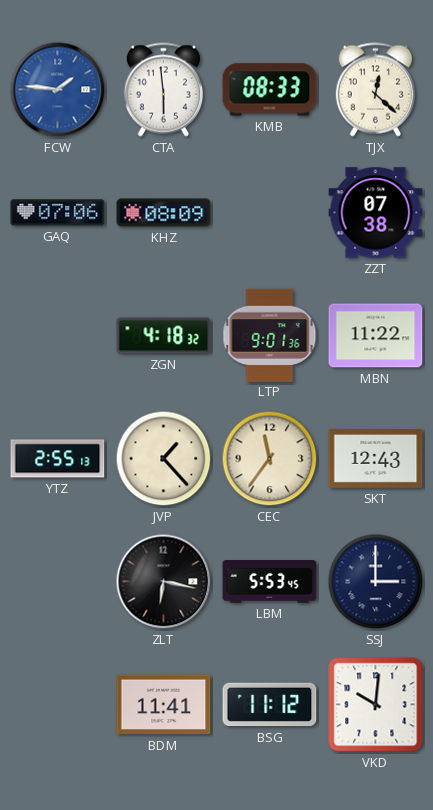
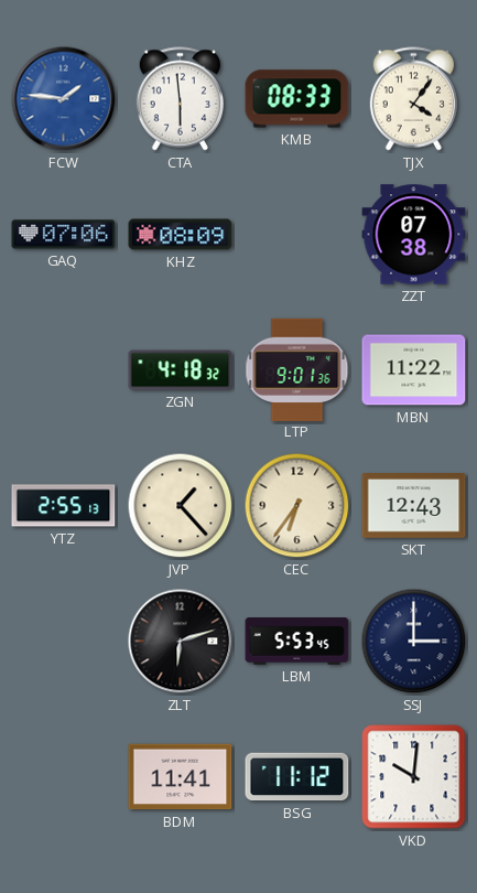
TJX: 12:22 -> 4:06 (413, 99)
CEC: 11:36 -> 6:36 (297, 506)
ZLT: 6:17 -> 6:12 (181, 642)
